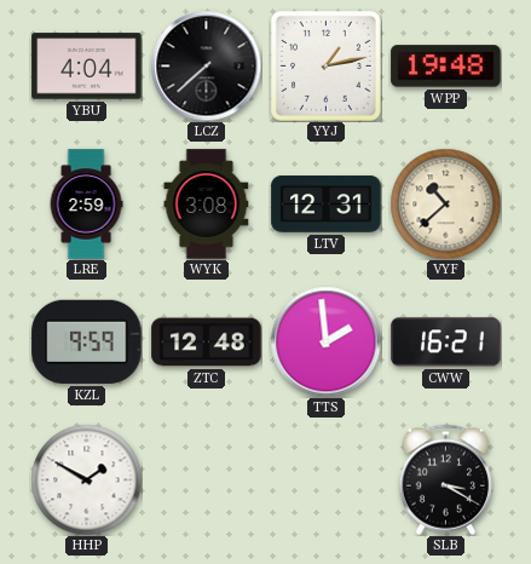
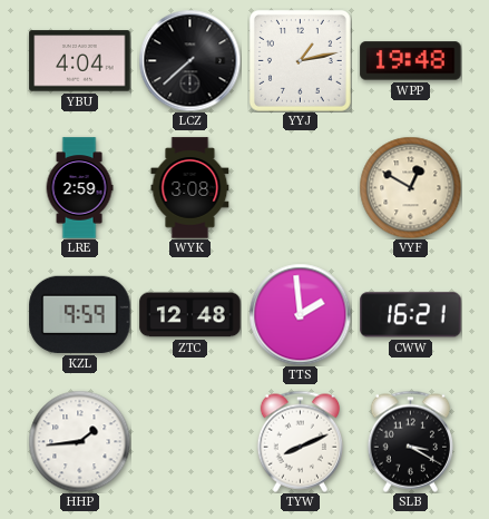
LTV: 12:31 -> none (327, 205)
VYF: 10:38 -> 12:50 (410, 187)
HHP: 1:50 -> 1:44 (79, 441)
TYW: none -> 8:11 (300, 441)
